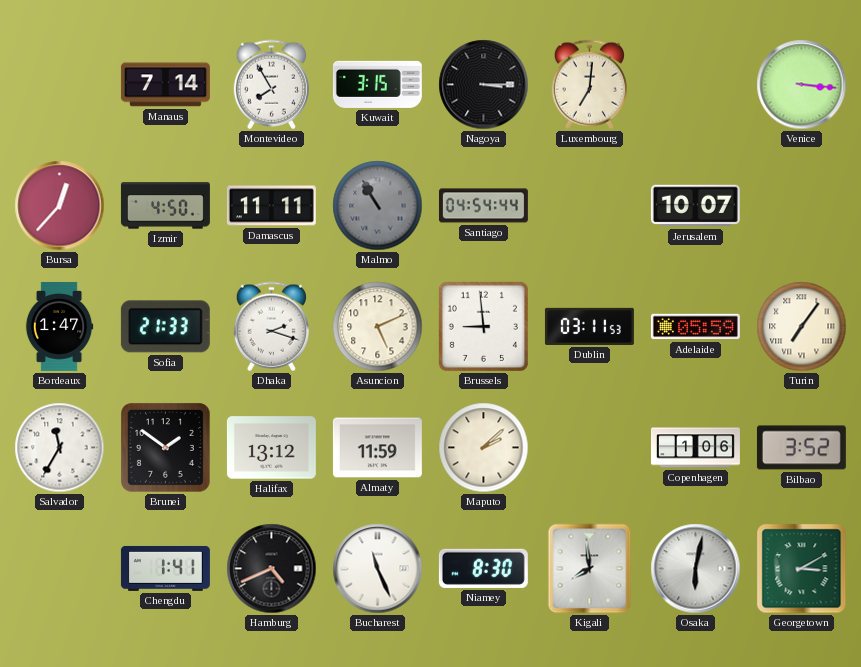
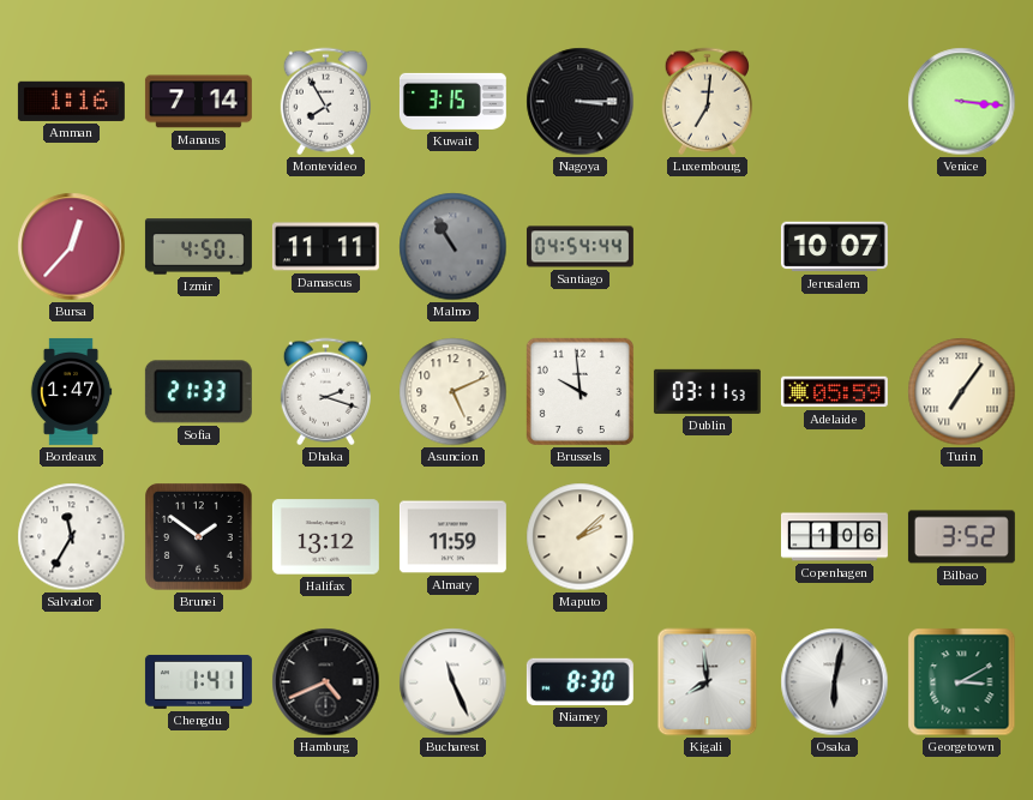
Amman: none -> 1:16 (71, 101)
Brussels: 8:59 -> 9:59 (579, 391)
